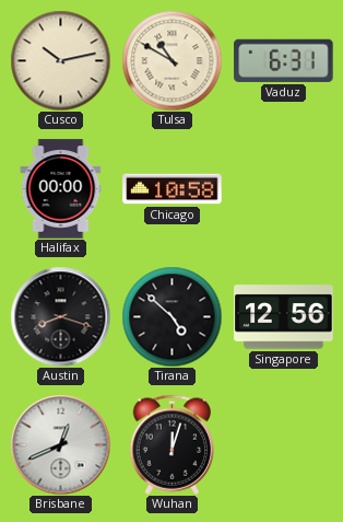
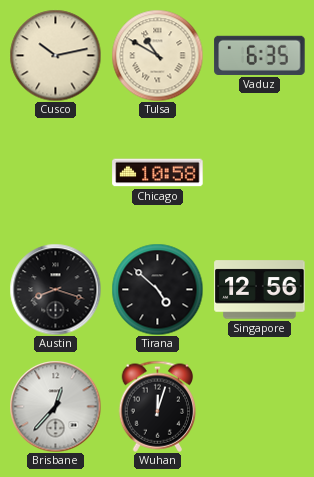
Vaduz: 6:31 -> 6:35 (260, 55)
Halifax: 00:00 -> none (61, 189)
Brisbane: 12:41 -> 12:37 (55, 406)
